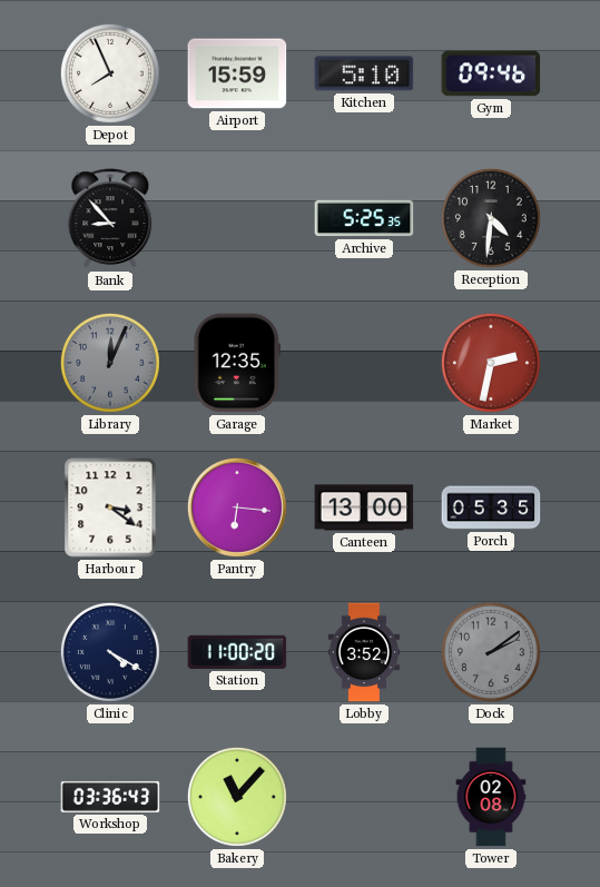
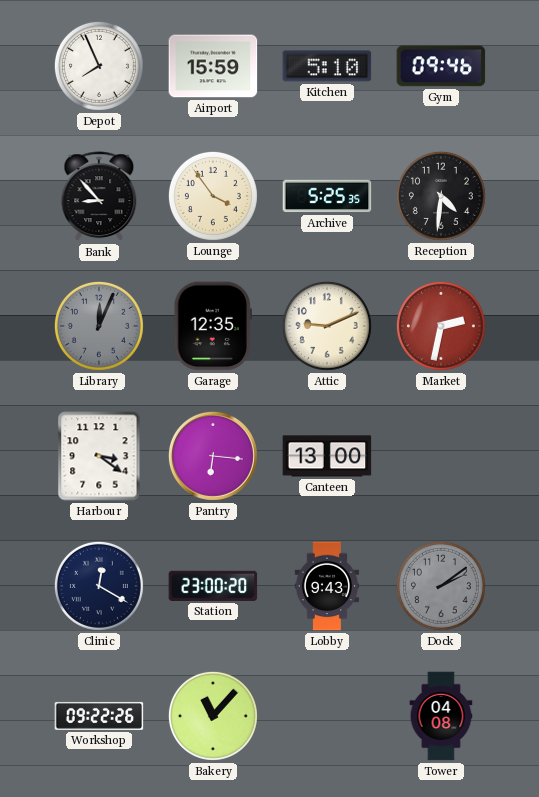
Lounge: none -> 3:54 (213, 196)
Attic: none -> 9:11 (327, 326)
Porch: 05:35 -> none (491, 507)
Clinic: 4:20 -> 12:20 (99, 586)
Station: 11:00 -> 23:00 (213, 586)
Lobby: 3:52 -> 9:43 (327, 586)
Workshop: 03:36 -> 09:22 (99, 716)
Tower: 02:08 -> 04:08 (441, 716)
